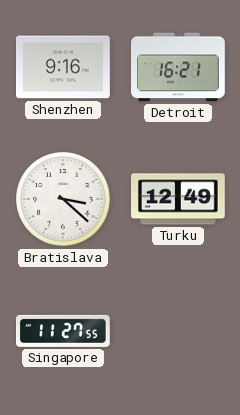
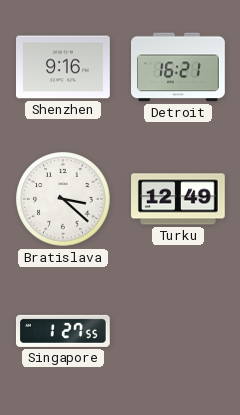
Singapore: 11:27 -> 1:27 (63, 331)
